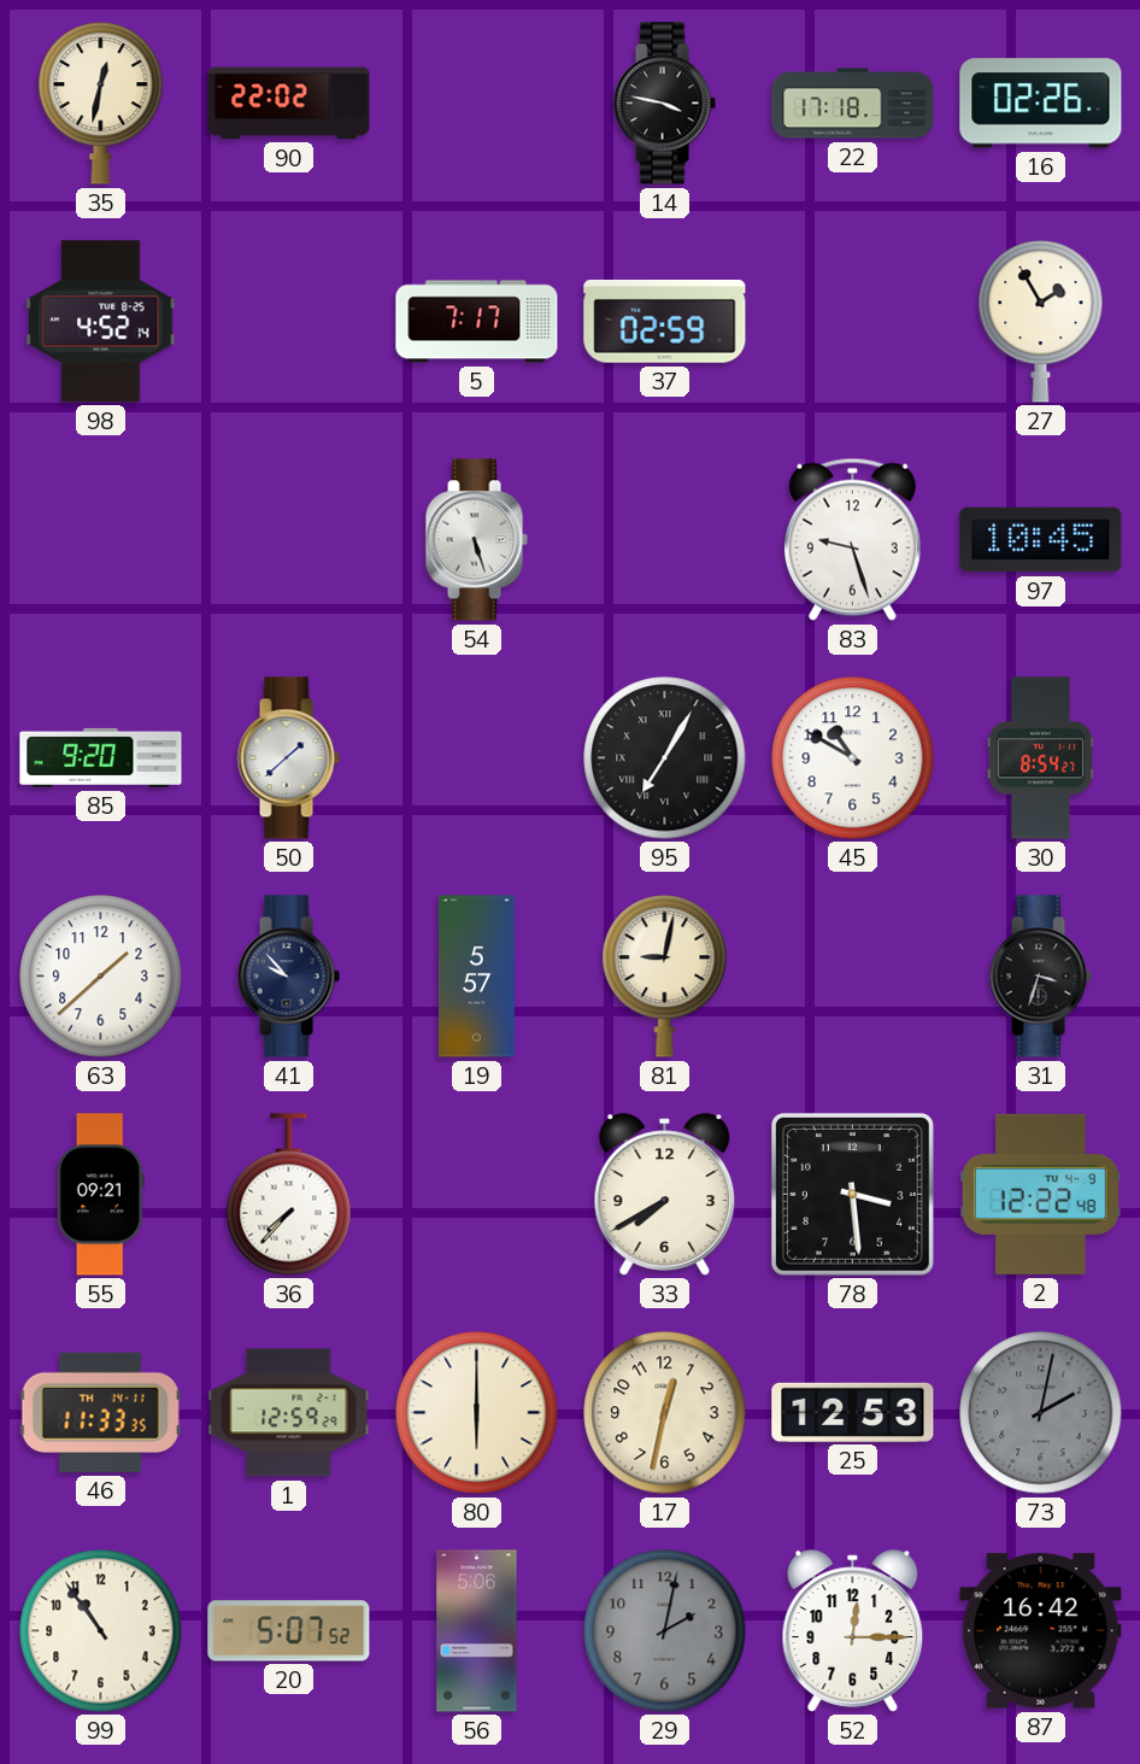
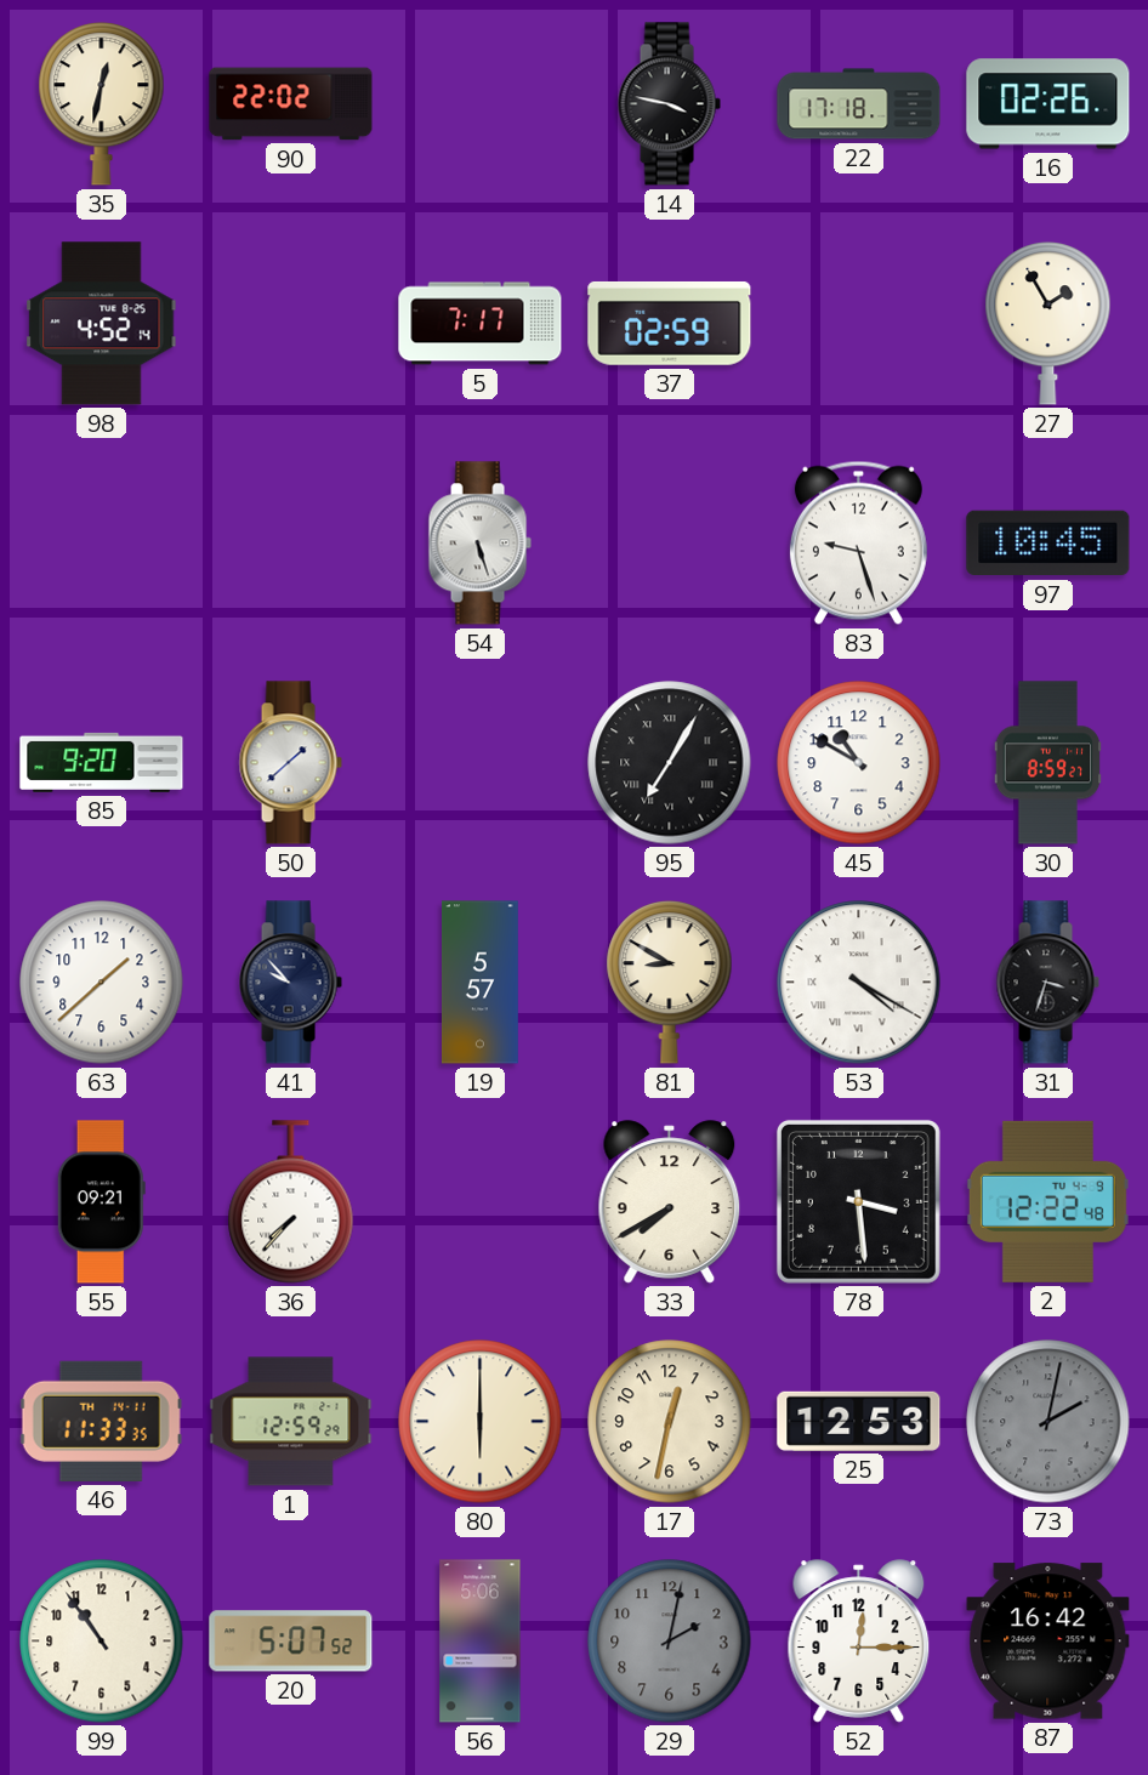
30: 8:54 -> 8:59 (1047, 763)
81: 9:02 -> 8:50 (670, 982)
53: none -> 4:20 (859, 983)
